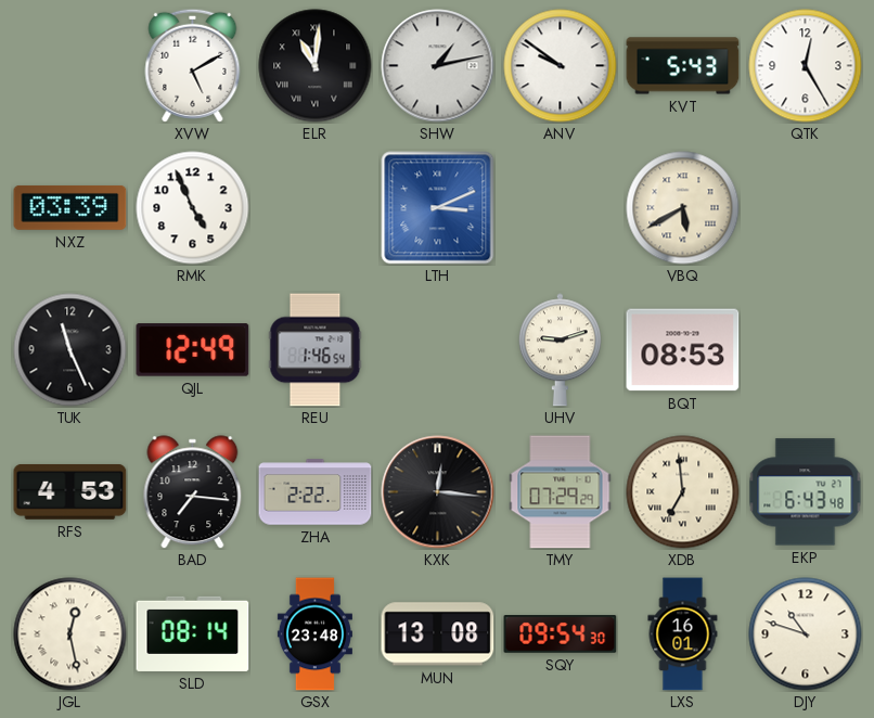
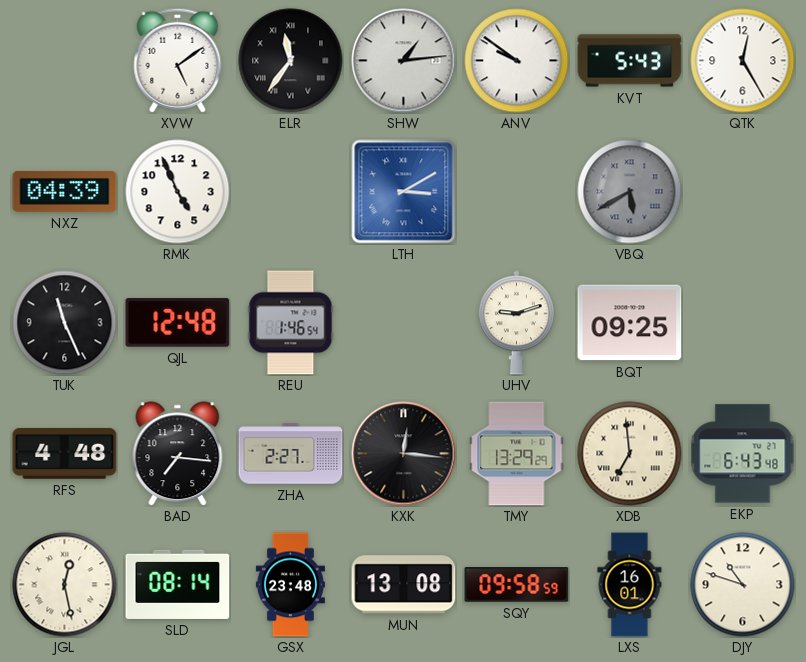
XVW: 5:10 -> 5:09 (178, 60)
ELR: 11:01 -> 11:36 (291, 61)
SHW: 1:13 -> 1:14 (404, 61)
NXZ: 03:39 -> 04:39 (65, 191)
LTH: 3:11 -> 3:10 (404, 192)
VBQ dial: cream -> grey (630, 192)
QJL: 12:49 -> 12:48 (178, 323)
BQT: 08:53 -> 09:25 (630, 323)
RFS: 4:53 -> 4:48 (65, 453)
ZHA: 2:22 -> 2:27 (291, 454)
TMY: 07:29 -> 13:29 (517, 454)
SQY: 09:54 -> 09:58 (517, 585)
